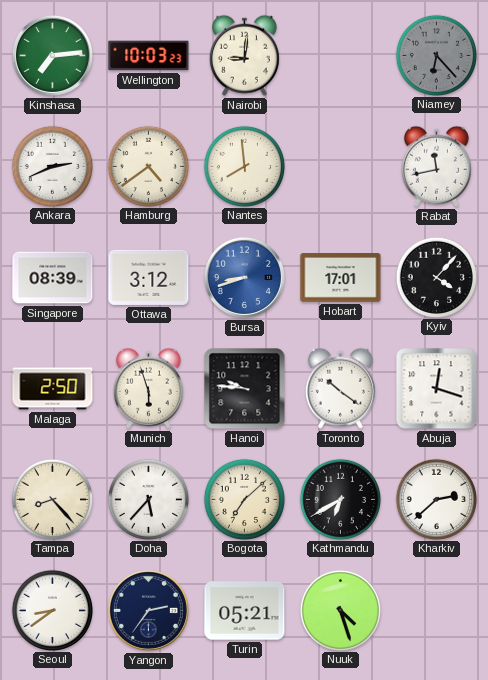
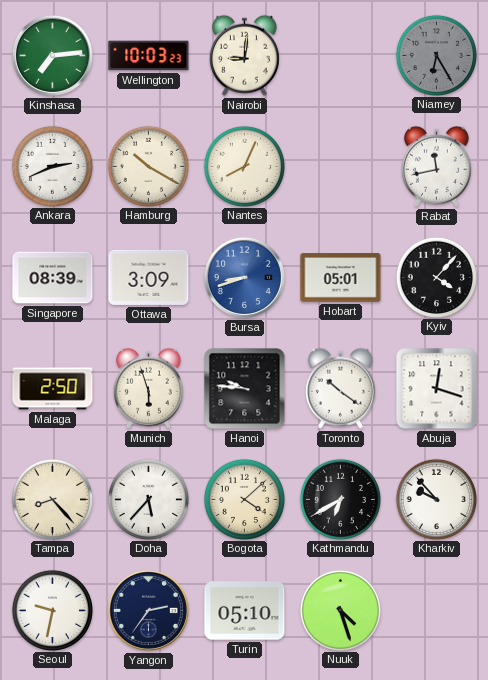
Niamey: 6:23 -> 6:25 (436, 55)
Hamburg: 4:39 -> 10:20 (148, 166)
Nantes: 7:59 -> 8:04 (244, 166)
Ottawa: 3:12 -> 3:09 (149, 277)
Hobart: 17:01 -> 05:01 (341, 278)
Bogota: 7:08 -> 4:08 (244, 499)
Kharkiv: 2:38 -> 9:53 (436, 499)
Seoul: 8:39 -> 9:32 (52, 610)
Turin: 05:21 -> 05:10 (245, 611)
